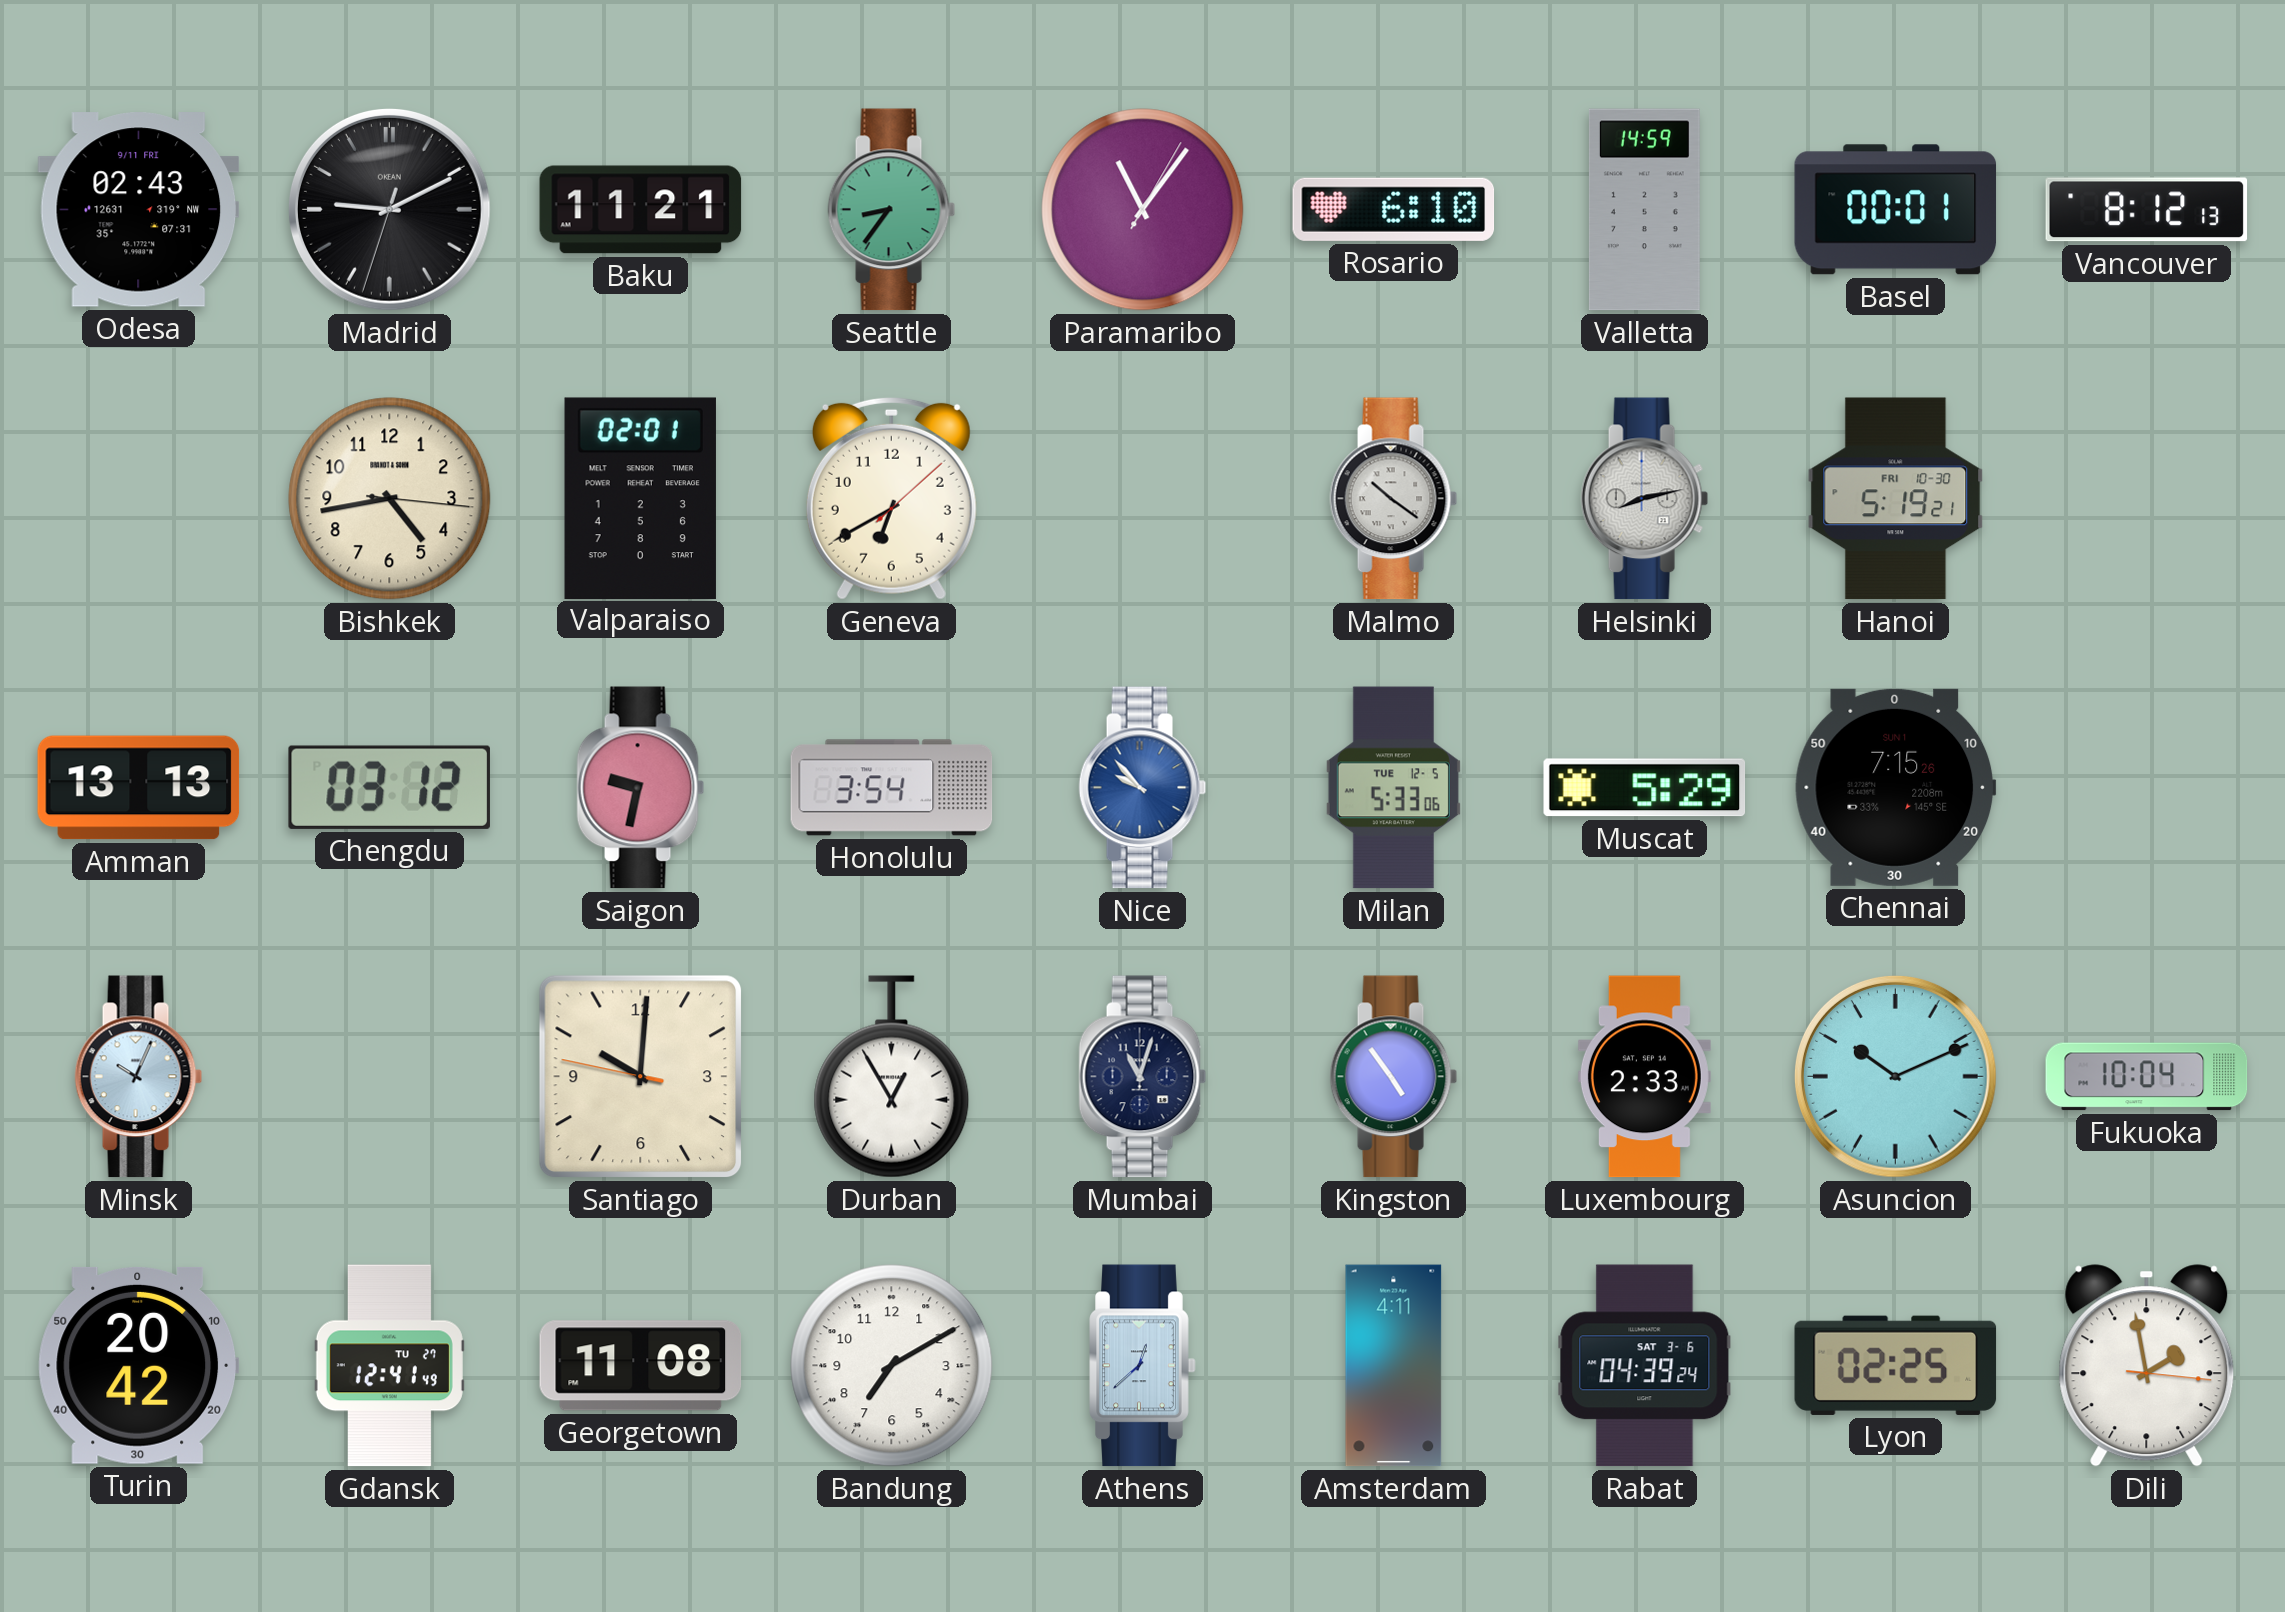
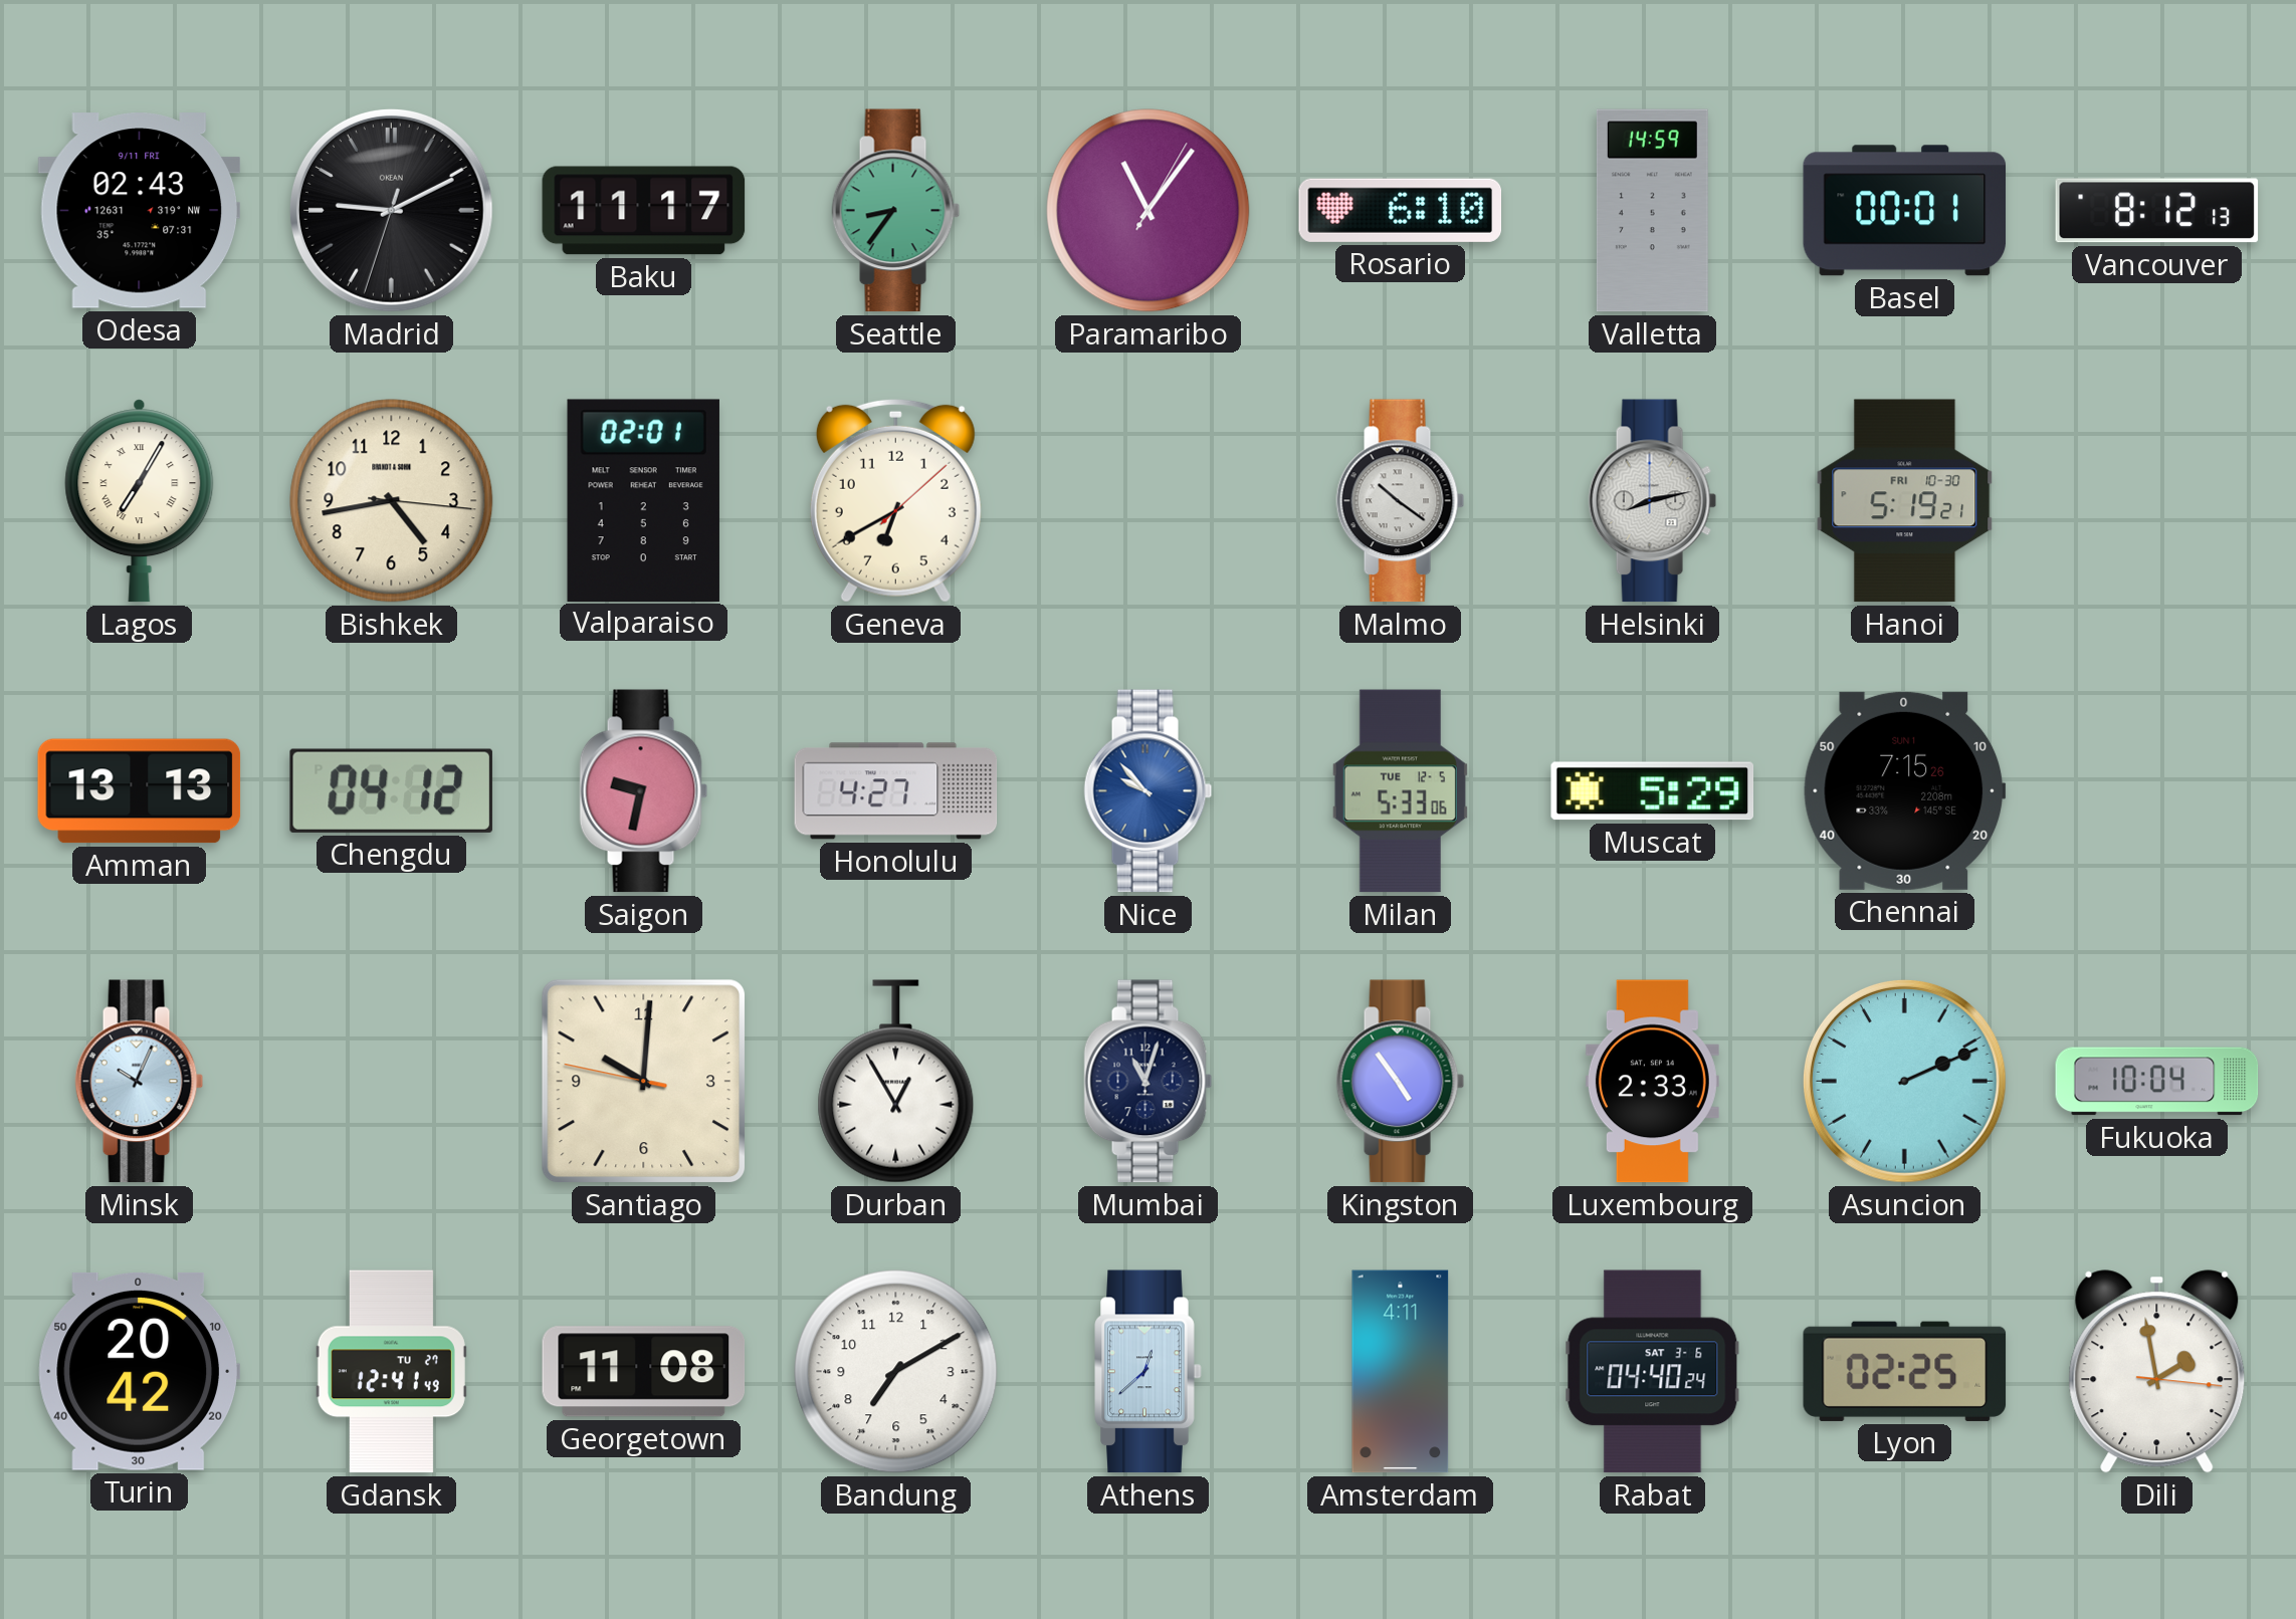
Baku: 11:21 -> 11:17 (644, 211)
Lagos: none -> 7:05 (140, 501)
Chengdu: 03:12 -> 04:12 (391, 790)
Honolulu: 3:54 -> 4:27 (896, 791)
Asuncion: 10:11 -> 2:11 (1904, 1081)
Rabat: 04:39 -> 04:40 (1653, 1372)
